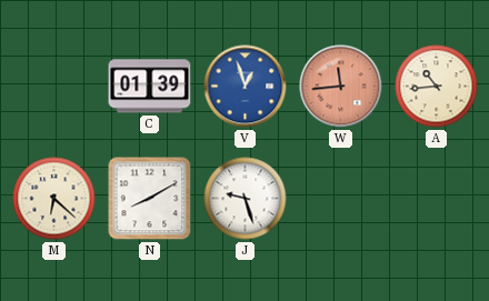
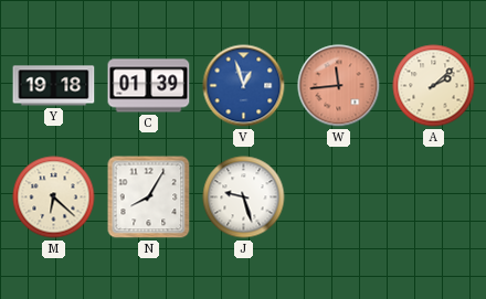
Y: none -> 19:18 (54, 86)
A: 10:44 -> 2:08 (434, 86)
N: 8:10 -> 8:05 (149, 197)
